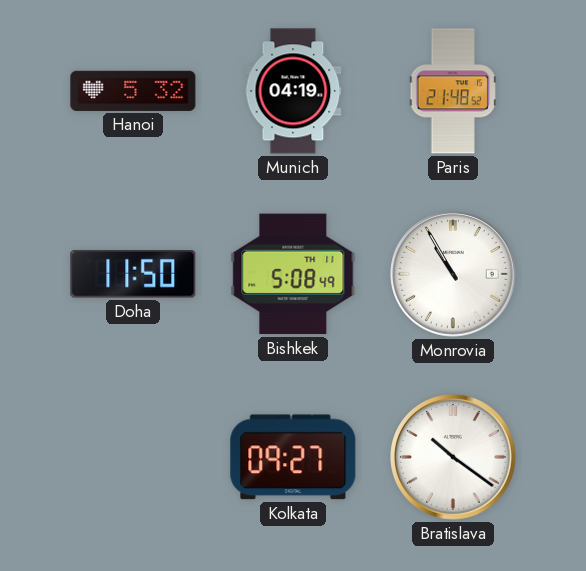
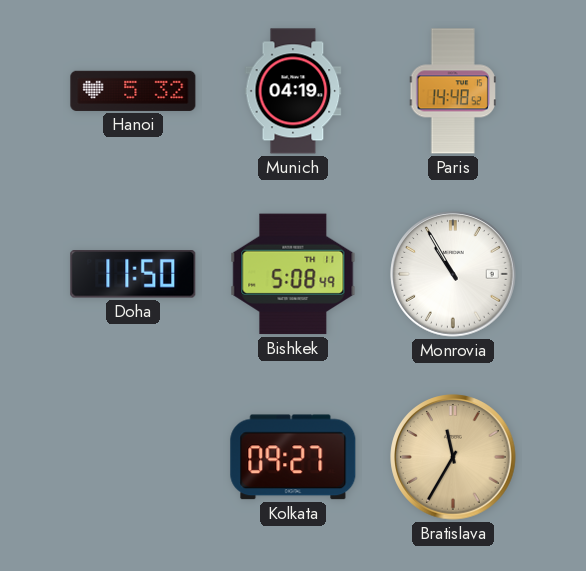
Paris: 21:48 -> 14:48 (453, 91)
Bratislava: 10:21 -> 11:35 (453, 457)
Bratislava dial: white -> champagne (453, 457)
